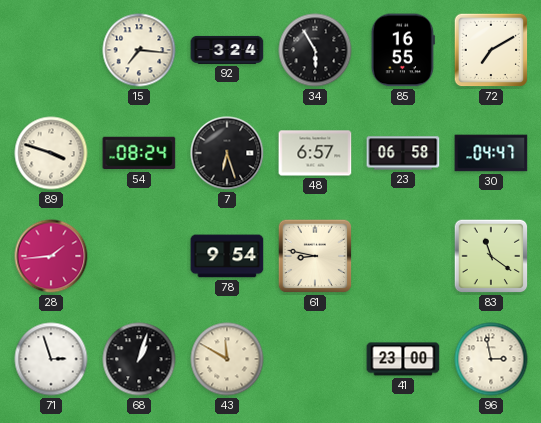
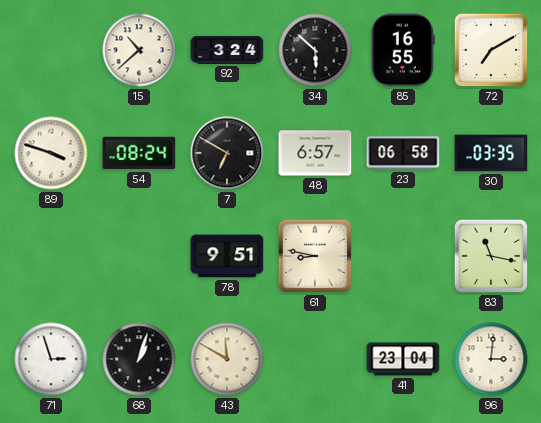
15: 7:16 -> 10:38 (139, 50)
34: 5:55 -> 5:52 (315, 50)
7: 6:27 -> 6:50 (227, 153)
30: 04:47 -> 03:35 (491, 153)
28: 1:44 -> none (51, 256)
78: 9:54 -> 9:51 (227, 256)
83: 11:21 -> 11:17 (491, 256)
41: 23:00 -> 23:04 (403, 359)
96: 2:58 -> 3:01 (491, 359)
